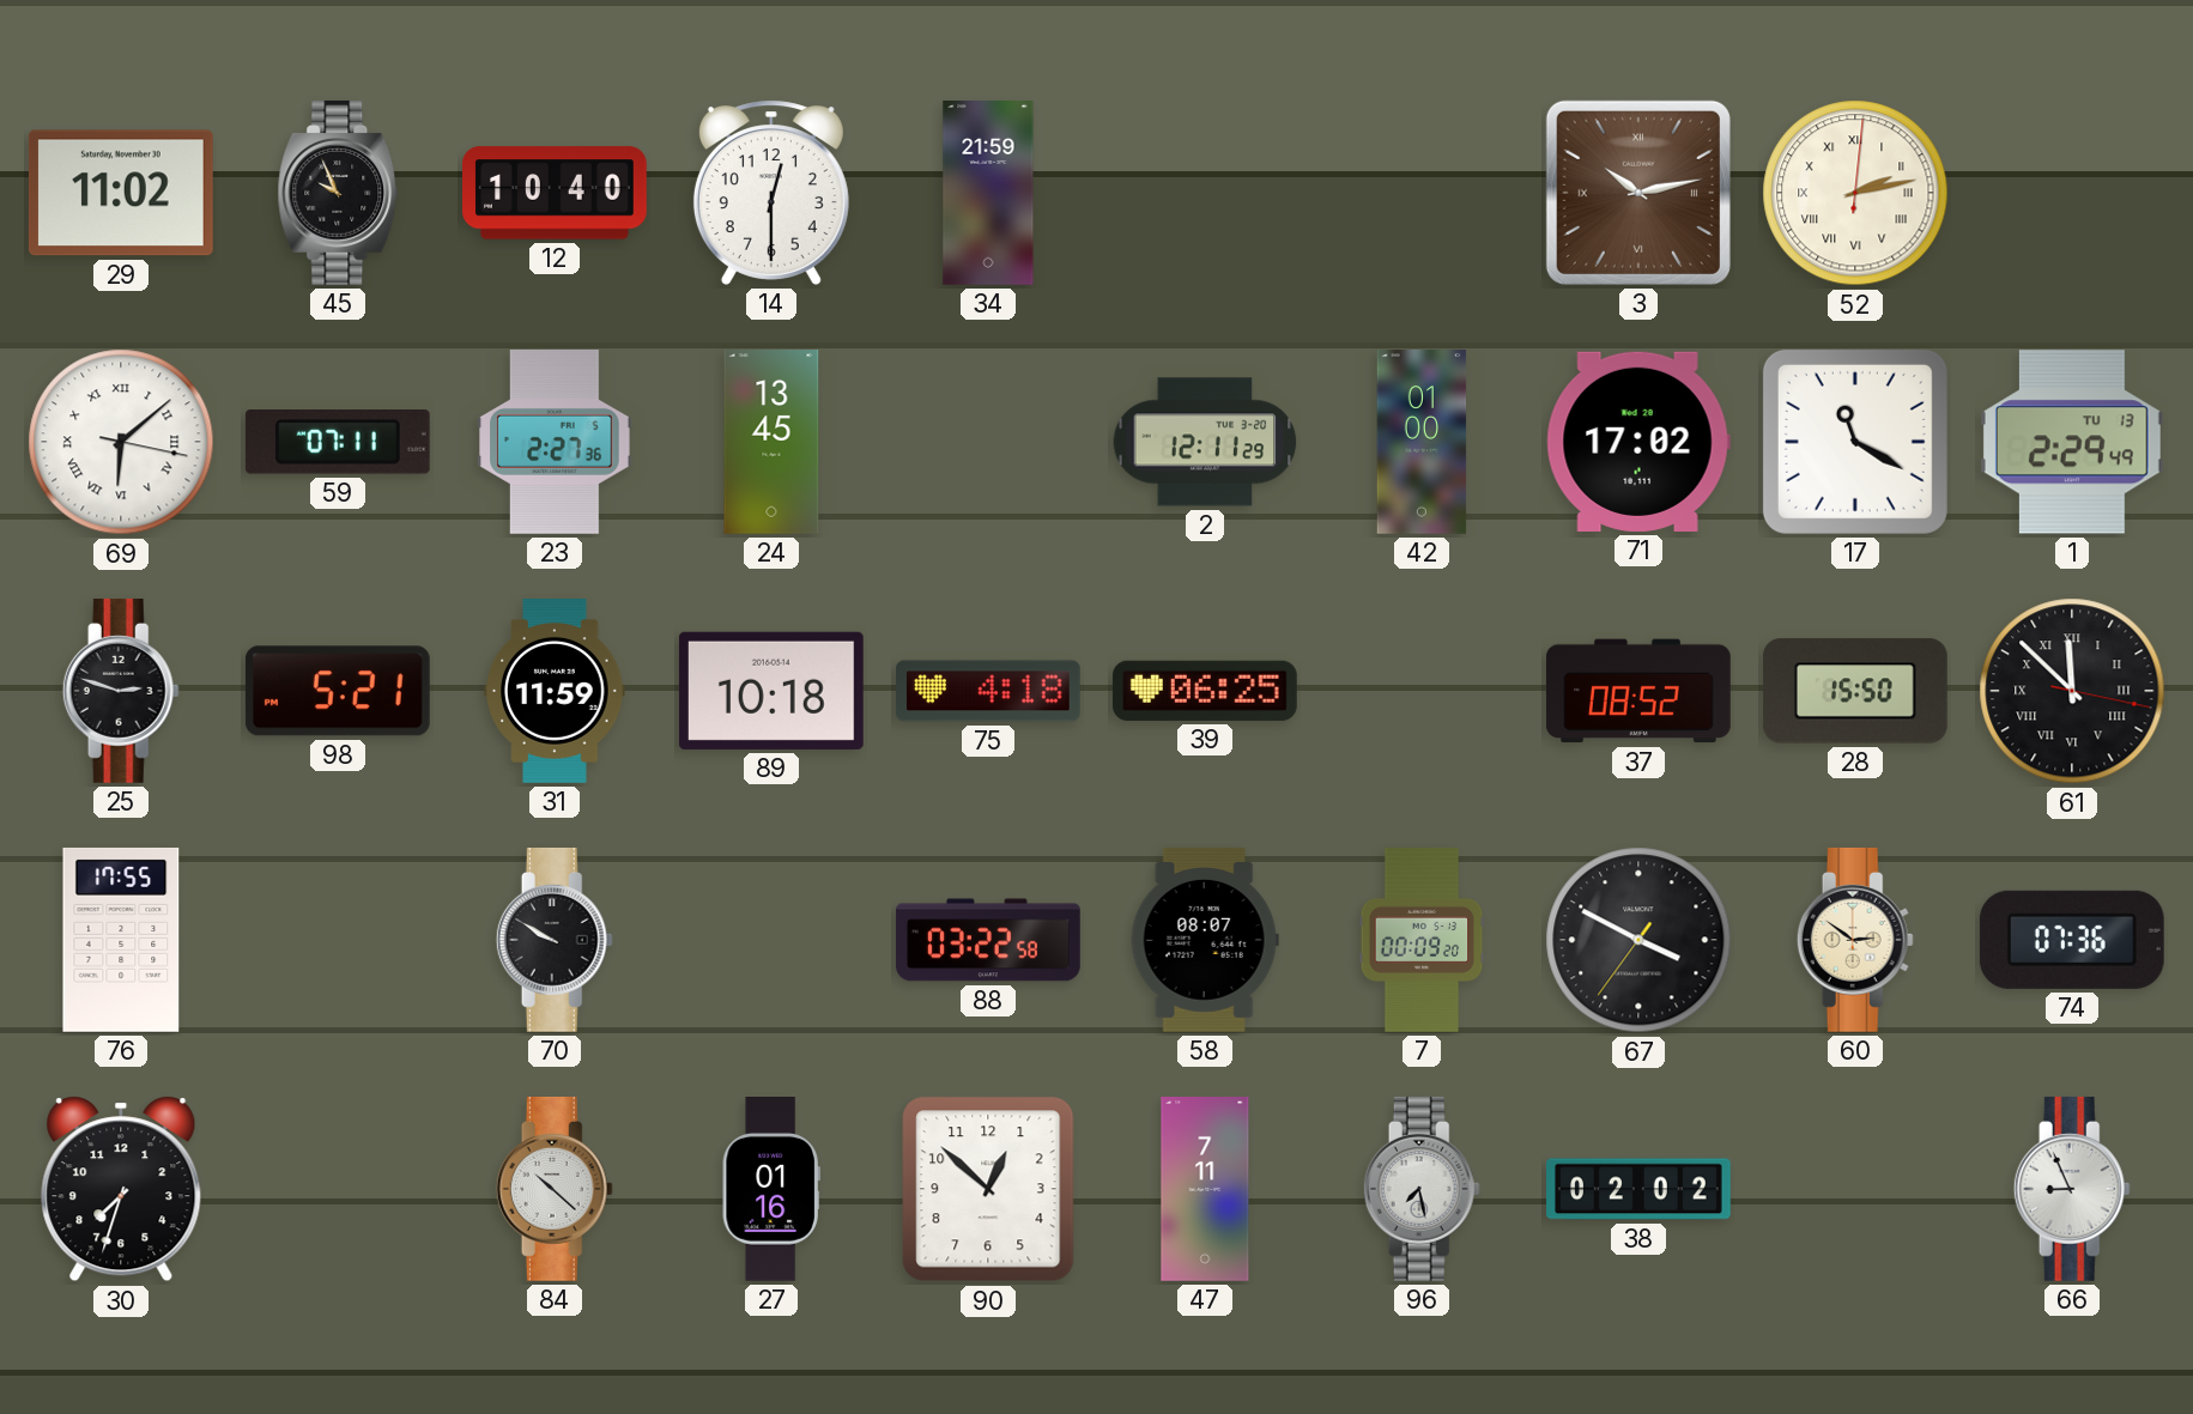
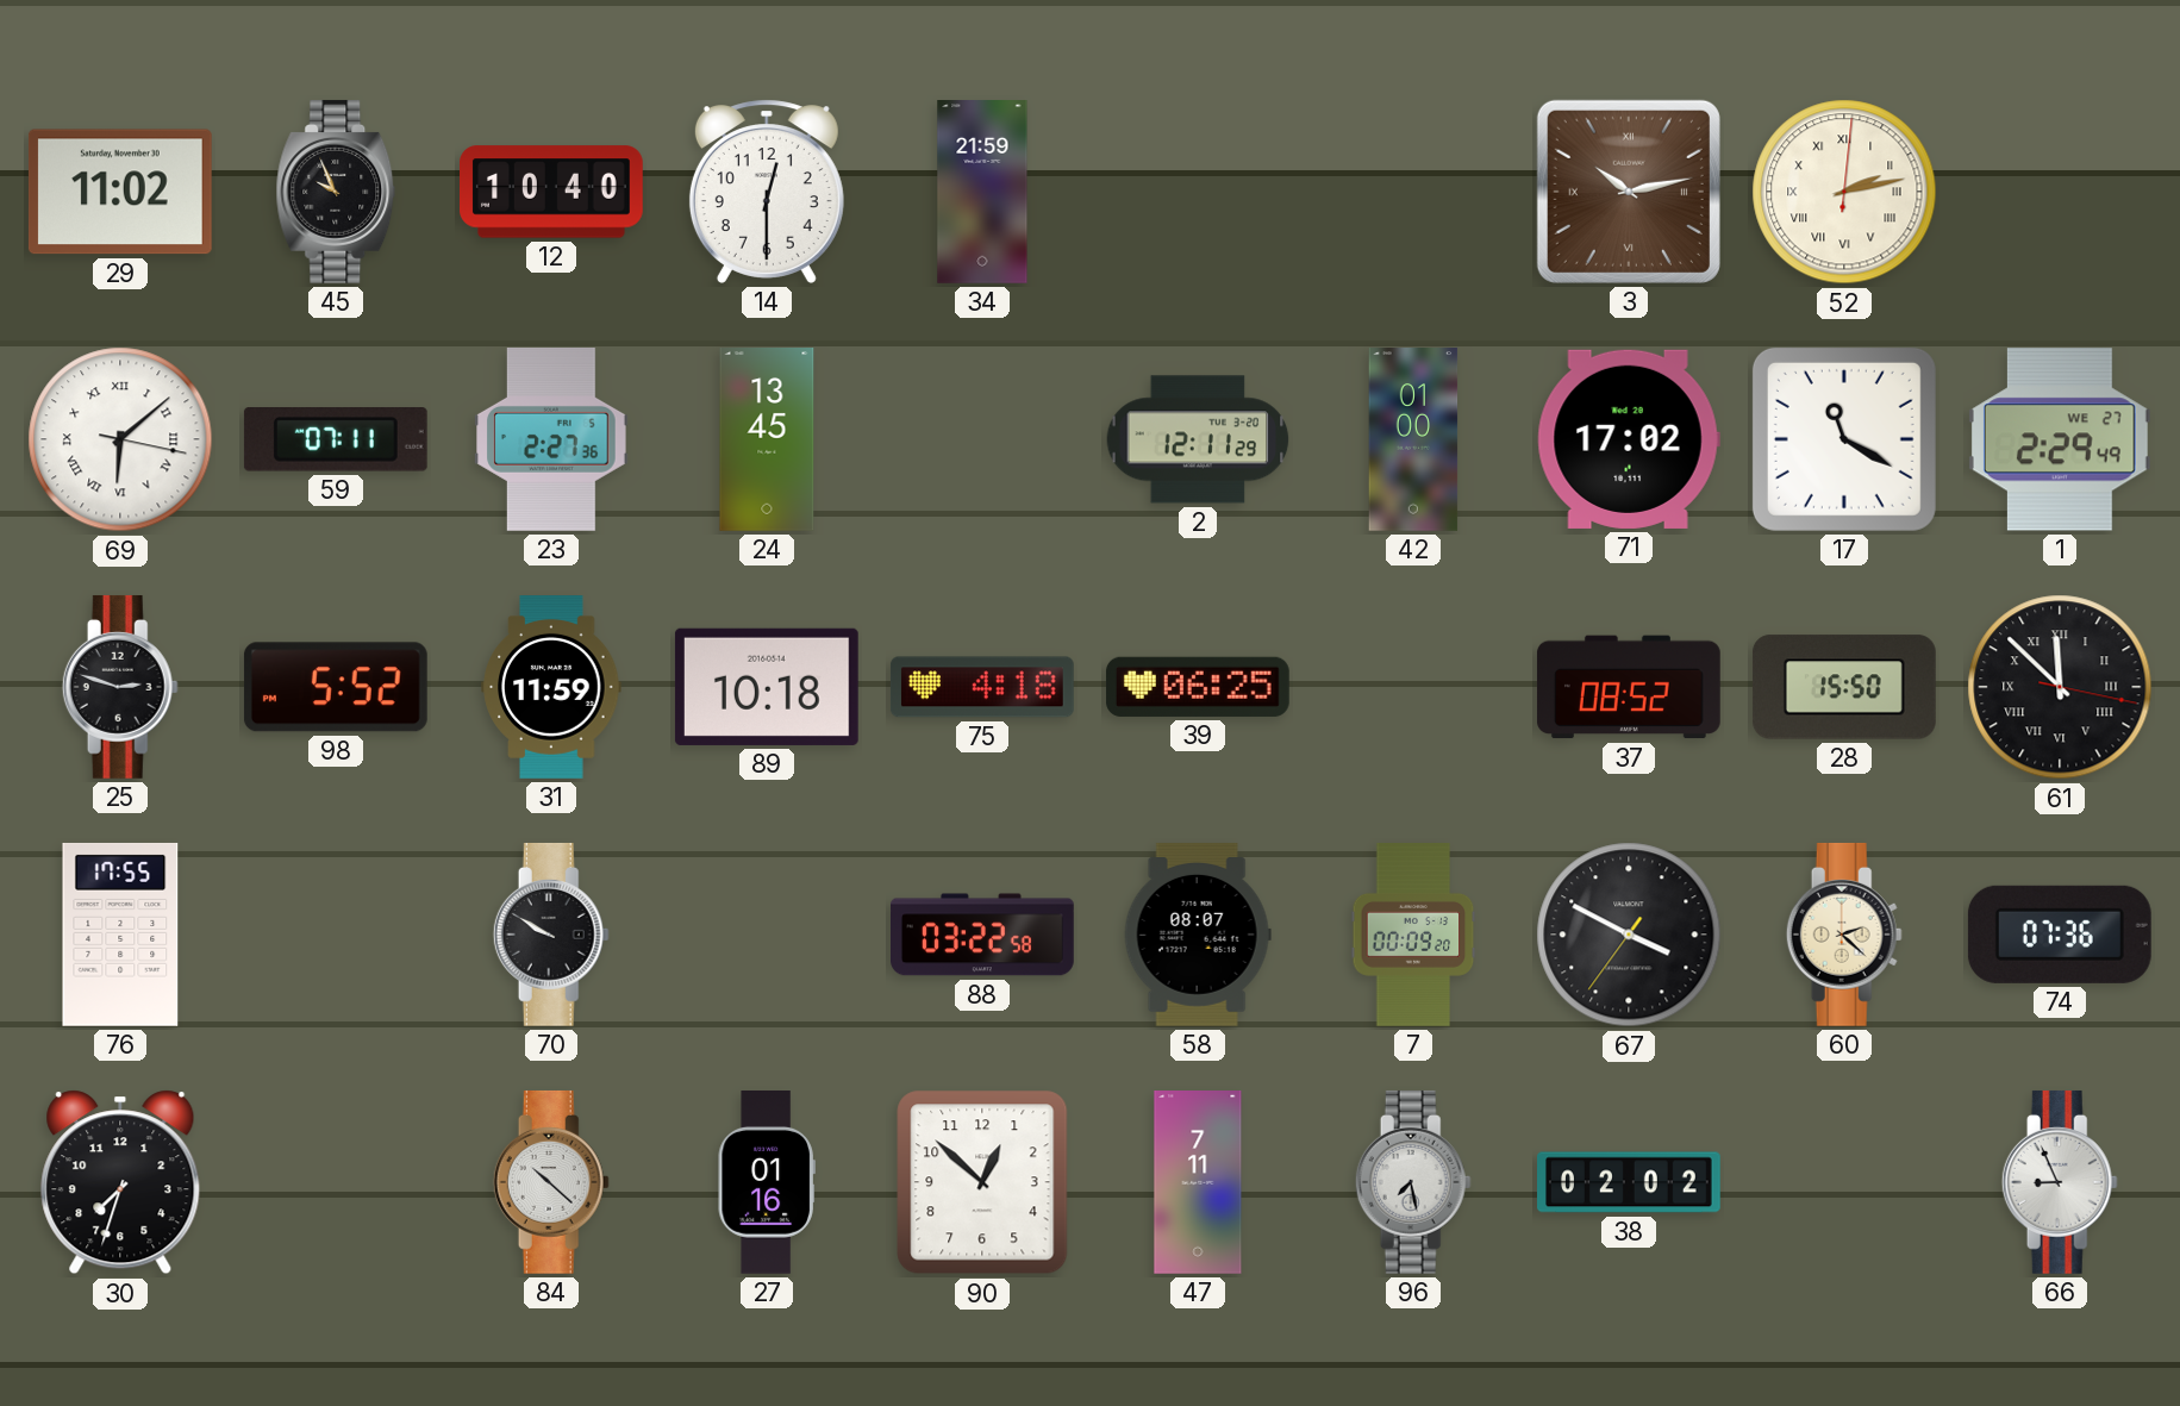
1 date: TU 13 -> WE 27 (2060, 439)
98: 5:21 -> 5:52 (336, 687)
60: 2:51 -> 2:22 (1844, 935)
